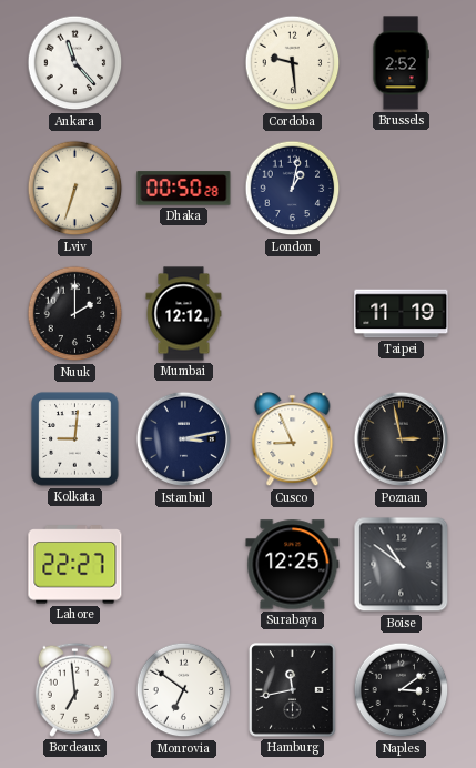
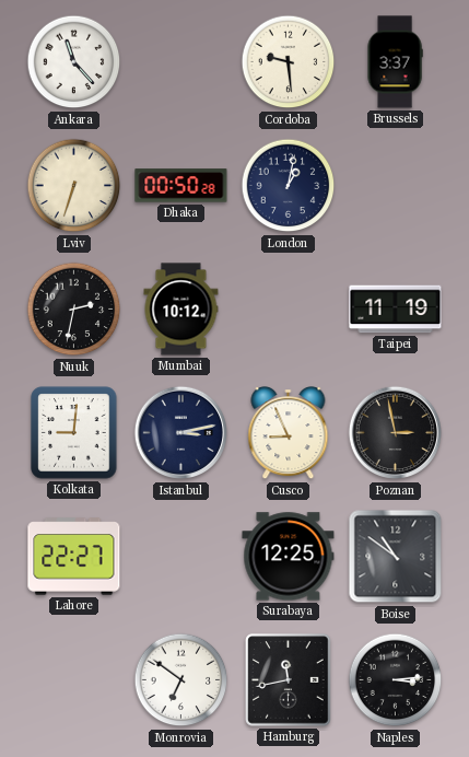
Brussels: 2:52 -> 3:37 (395, 62)
Nuuk: 2:00 -> 2:32 (74, 310)
Mumbai: 12:12 -> 10:12 (181, 310)
Bordeaux: 6:59 -> none (74, 689)
Naples: 3:09 -> 3:14 (396, 680)
